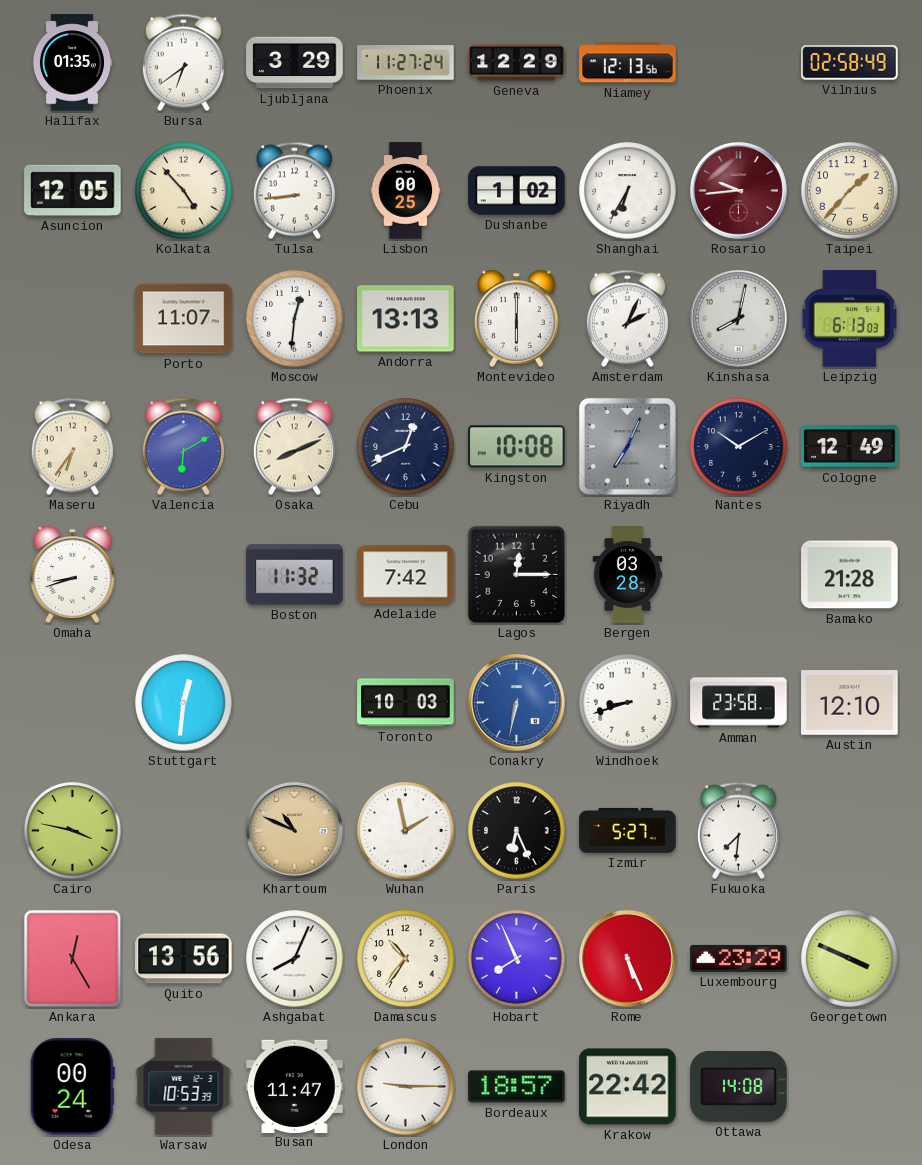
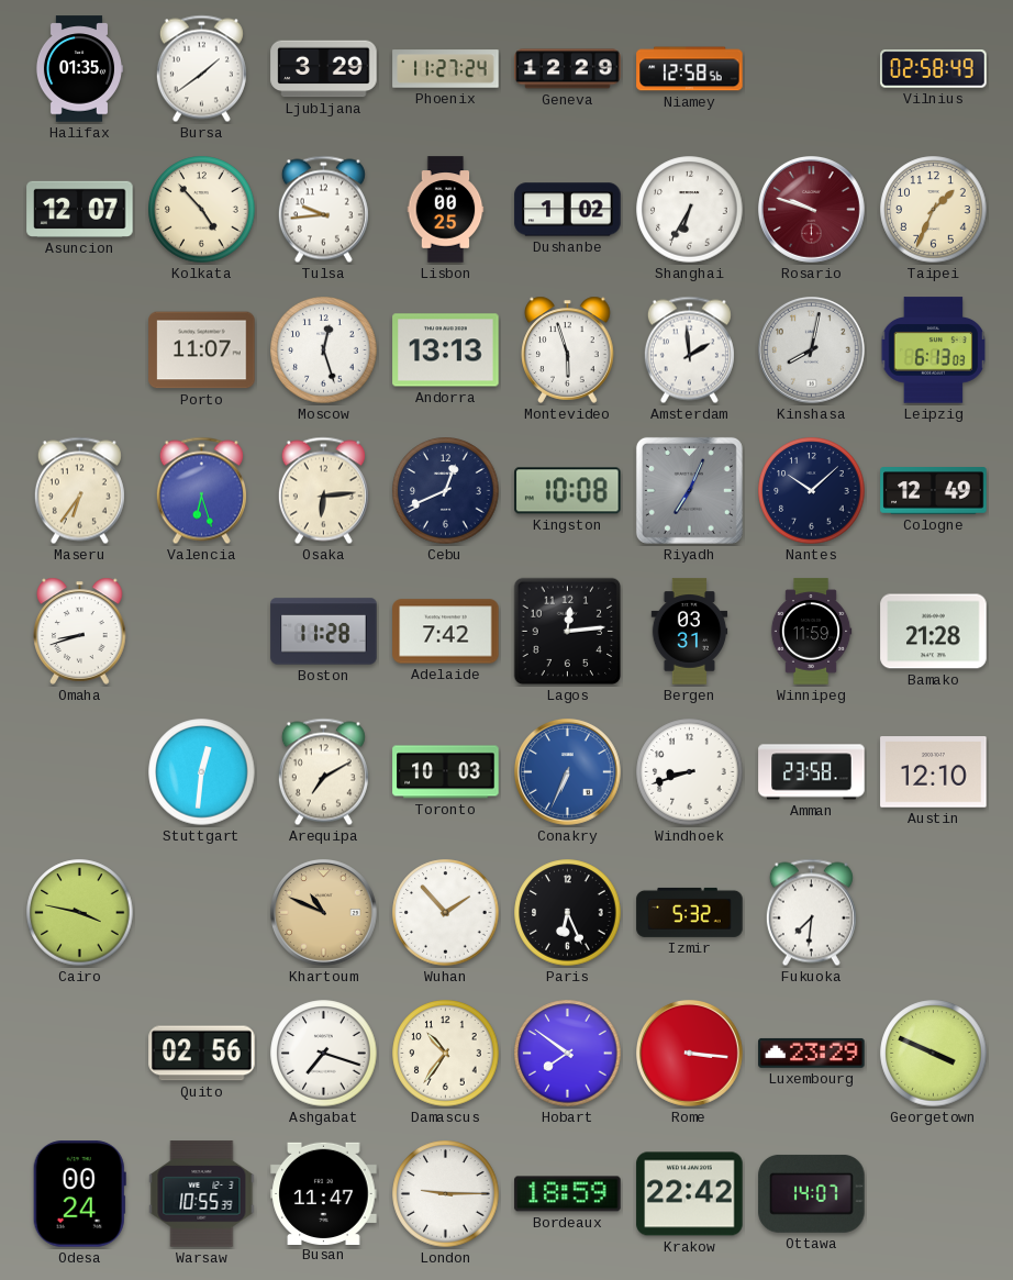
Bursa: 6:39 -> 1:39 (201, 69)
Niamey: 12:13 -> 12:58 (690, 69)
Asuncion: 12:05 -> 12:07 (80, 209)
Tulsa: 8:44 -> 9:44 (323, 210)
Rosario: 9:44 -> 9:48 (812, 210)
Taipei: 1:37 -> 1:34 (934, 210)
Moscow: 12:31 -> 12:27 (324, 350)
Montevideo: 6:00 -> 5:57 (568, 349)
Amsterdam: 2:04 -> 1:59 (689, 350)
Valencia: 6:10 -> 6:27 (201, 491)
Osaka: 8:11 -> 6:14 (323, 491)
Nantes: 10:10 -> 10:08 (812, 491)
Boston: 11:32 -> 11:28 (324, 632)
Lagos: 12:15 -> 12:14 (568, 632)
Bergen: 03:28 -> 03:31 (690, 632)
Winnipeg: none -> 11:59 (811, 632)
Arequipa: none -> 7:10 (323, 772)
Conakry: 6:32 -> 6:34 (568, 772)
Wuhan: 1:58 -> 1:53 (446, 913)
Izmir: 5:27 -> 5:32 (690, 912)
Ankara: 12:25 -> none (73, 959)
Quito: 13:56 -> 02:56 (202, 1054)
Ashgabat: 8:04 -> 7:18 (324, 1054)
Hobart: 7:56 -> 7:51 (568, 1054)
Rome: 5:26 -> 3:16 (690, 1054)
Warsaw: 10:53 -> 10:55 (202, 1194)
Bordeaux: 18:57 -> 18:59 (568, 1194)
Ottawa: 14:08 -> 14:07 (812, 1193)
